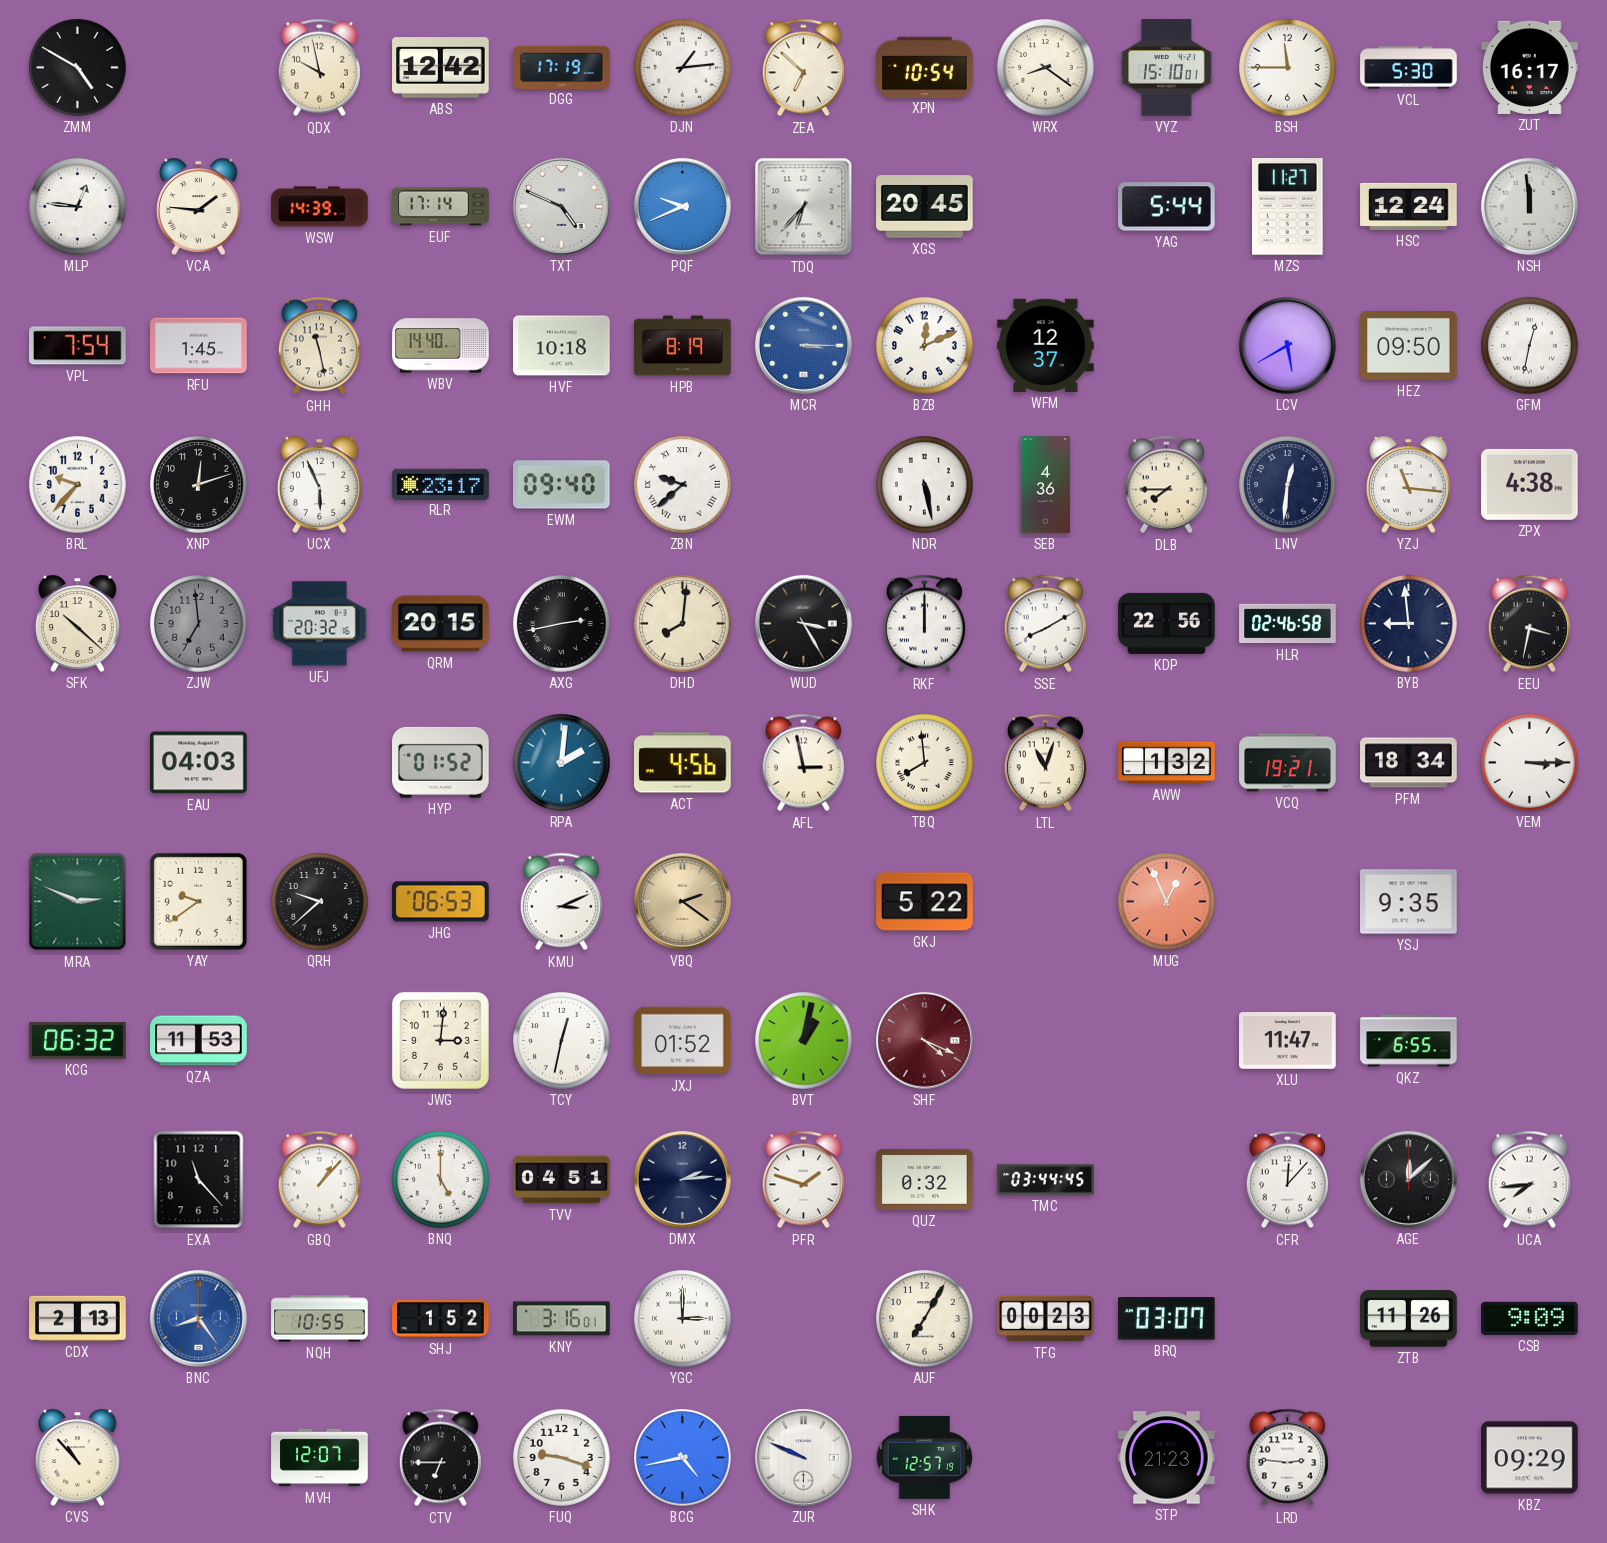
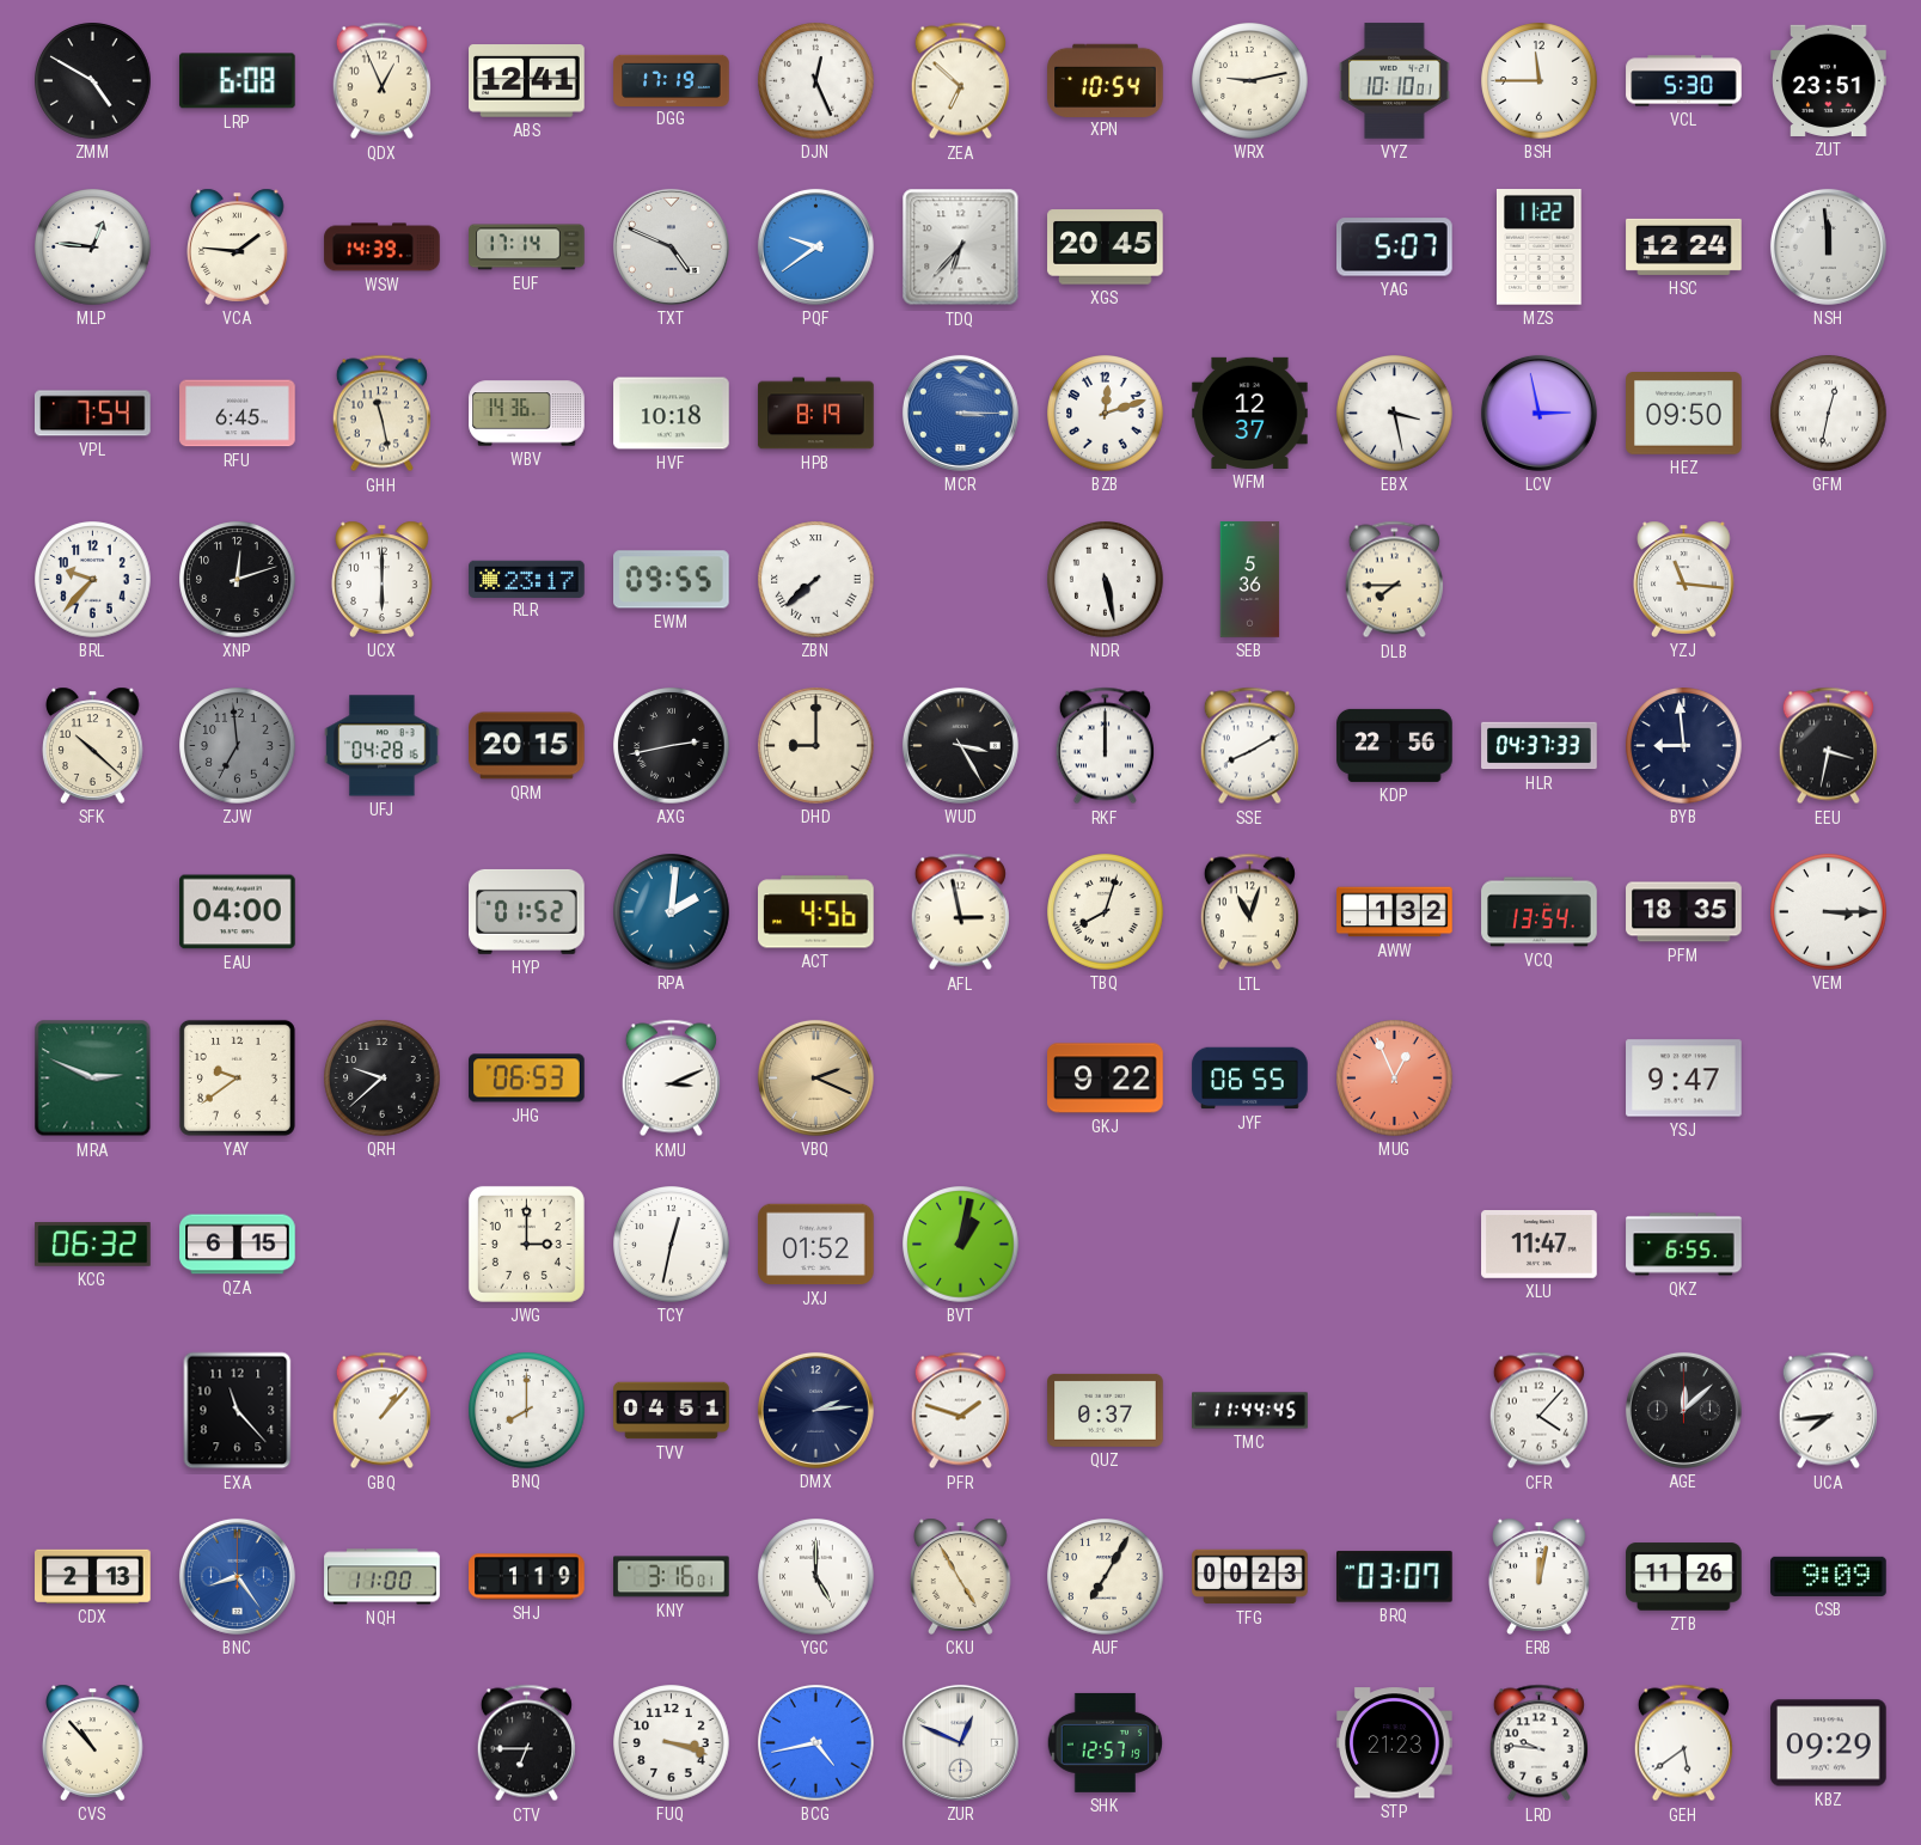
LRP: none -> 6:08 (237, 81)
QDX: 9:58 -> 12:56 (381, 81)
ABS: 12:42 -> 12:41 (527, 81)
DJN: 1:14 -> 12:26 (816, 81)
WRX: 8:21 -> 9:13 (1250, 81)
VYZ: 15:10 -> 10:10 (1395, 81)
ZUT: 16:17 -> 23:51 (1829, 80)
PQF: 9:41 -> 9:39 (815, 246)
YAG: 5:44 -> 5:07 (1395, 248)
MZS: 11:27 -> 11:22 (1540, 248)
RFU: 1:45 -> 6:45 (238, 414)
WBV: 14:40 -> 14:36 (527, 414)
BZB: 12:11 -> 12:12 (1106, 414)
EBX: none -> 3:28 (1395, 414)
LCV: 5:40 -> 2:58 (1538, 413)
UCX: 5:56 -> 6:00 (383, 579)
EWM: 09:40 -> 09:55 (672, 580)
ZBN: 9:38 -> 7:38 (816, 580)
SEB: 4:36 -> 5:36 (1250, 580)
LNV: 12:31 -> none (1288, 485)
ZPX: 4:38 -> none (1530, 484)
UFJ: 20:32 -> 04:28 (383, 746)
DHD: 8:01 -> 9:00 (816, 746)
HLR: 02:46 -> 04:37 (1540, 746)
EAU: 04:03 -> 04:00 (238, 912)
TBQ: 7:59 -> 8:03 (1106, 912)
VCQ: 19:21 -> 13:54 (1540, 912)
PFM: 18:34 -> 18:35 (1684, 912)
VBQ: 2:21 -> 2:19 (815, 1077)
GKJ: 5:22 -> 9:22 (1106, 1079)
JYF: none -> 06:55 (1250, 1079)
YSJ: 9:35 -> 9:47 (1684, 1079)
QZA: 11:53 -> 6:15 (238, 1245)
JWG: 3:01 -> 3:00 (526, 1244)
SHF: 4:19 -> none (924, 1040)
BNQ: 5:00 -> 8:00 (527, 1411)
QUZ: 0:32 -> 0:37 (1106, 1410)
TMC: 03:44 -> 11:44 (1250, 1411)
CFR: 12:07 -> 4:07 (1538, 1411)
NQH: 10:55 -> 11:00 (383, 1577)
SHJ: 1:52 -> 1:19 (527, 1577)
YGC: 3:00 -> 5:00 (816, 1577)
CKU: none -> 4:55 (961, 1576)
ERB: none -> 12:02 (1540, 1576)
MVH: 12:07 -> none (320, 1458)
FUQ: 9:18 -> 3:18 (672, 1743)
ZUR: 9:49 -> 12:49 (960, 1742)
LRD: 2:46 -> 9:46 (1538, 1743)
GEH: none -> 5:39 (1683, 1743)
